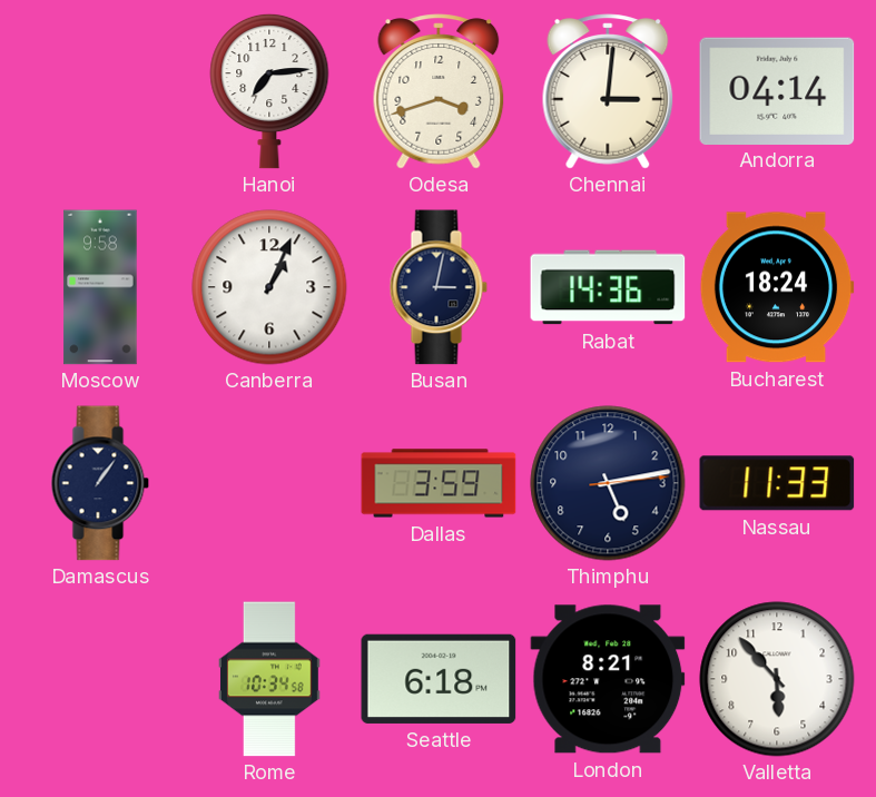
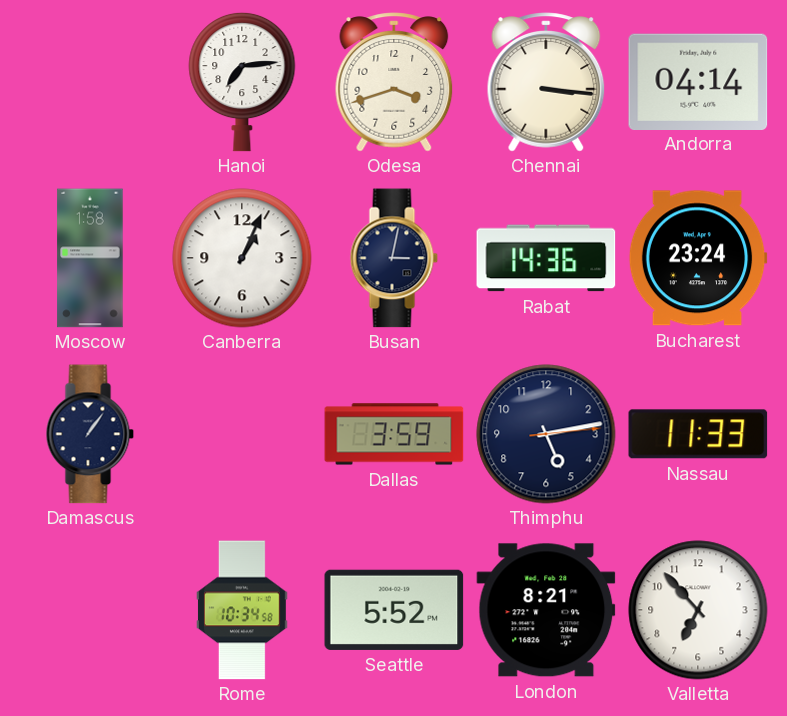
Chennai: 3:01 -> 3:16 (546, 82)
Moscow: 9:58 -> 1:58 (90, 258)
Bucharest: 18:24 -> 23:24 (698, 258)
Seattle: 6:18 -> 5:52 (394, 610)
Valletta: 5:53 -> 6:53 (698, 610)
